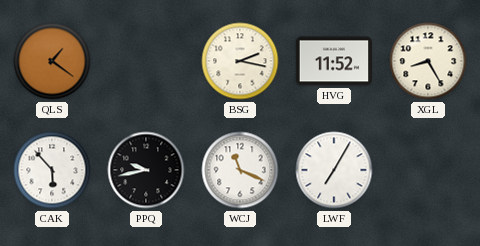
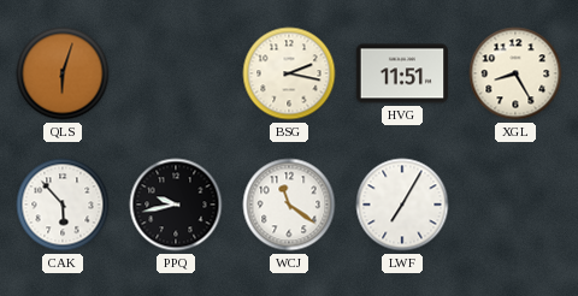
QLS: 1:21 -> 6:03 (63, 73)
HVG: 11:52 -> 11:51 (402, 73)
WCJ: 11:19 -> 11:21 (289, 205)
